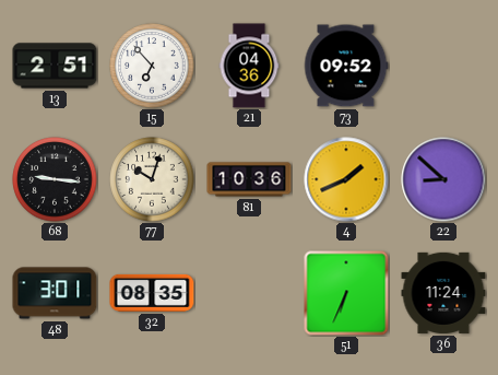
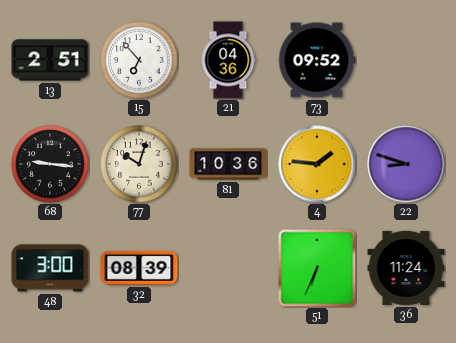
4: 1:41 -> 1:46 (317, 164)
22: 8:52 -> 8:48 (406, 164)
48: 3:01 -> 3:00 (50, 268)
32: 08:35 -> 08:39 (139, 268)
